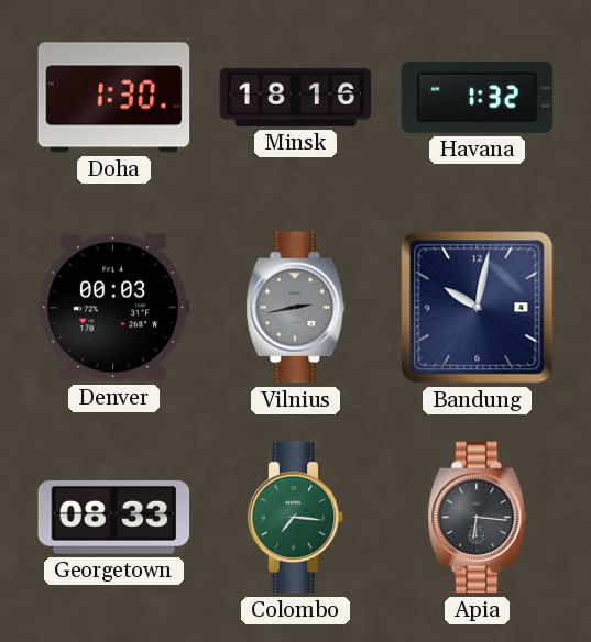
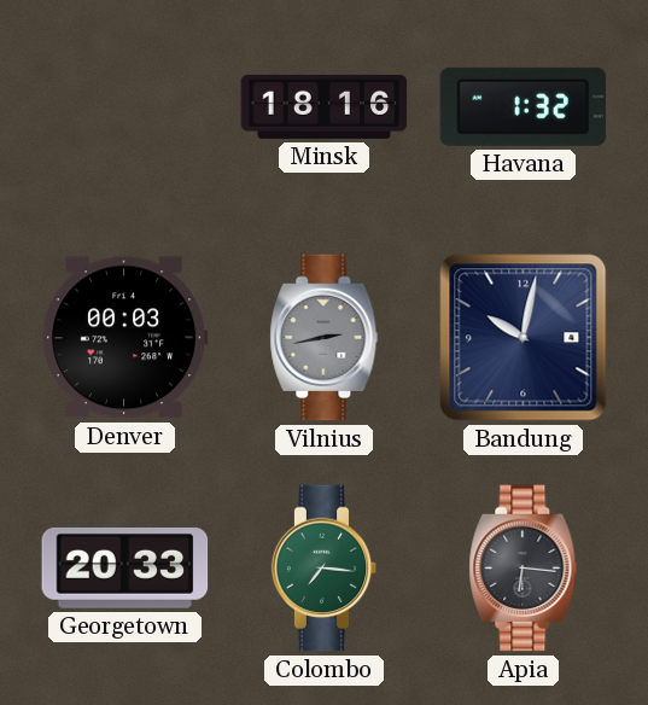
Doha: 1:30 -> none (114, 98)
Georgetown: 08:33 -> 20:33 (125, 567)
